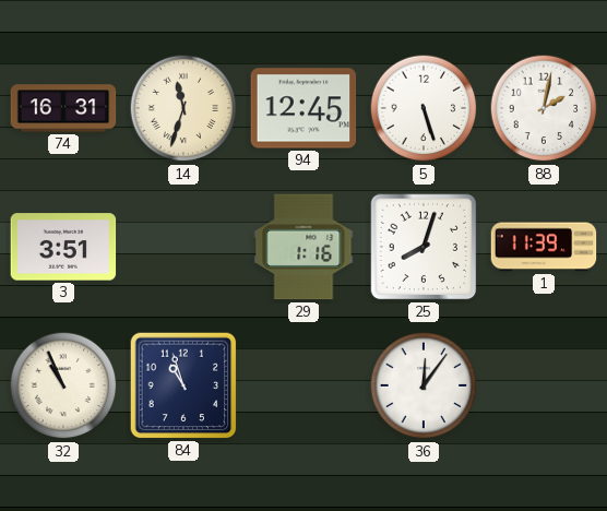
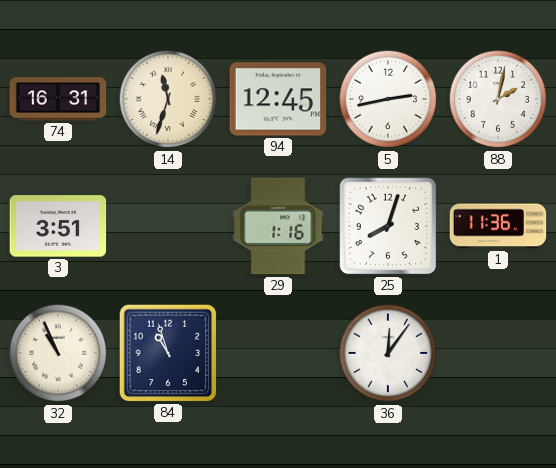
5: 5:27 -> 2:43 (388, 99)
1: 11:39 -> 11:36 (498, 226)
